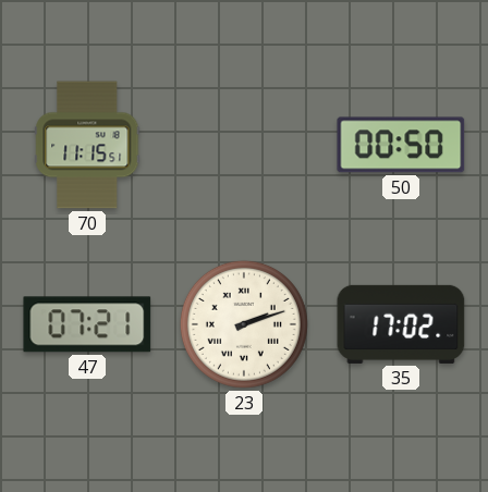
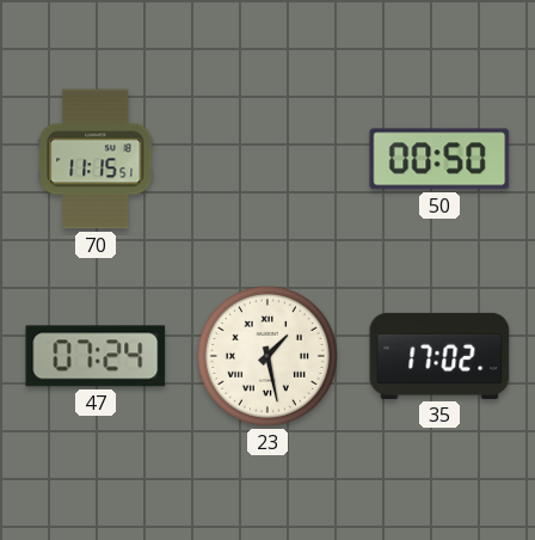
47: 07:21 -> 07:24 (96, 356)
23: 2:12 -> 1:28 (267, 356)
